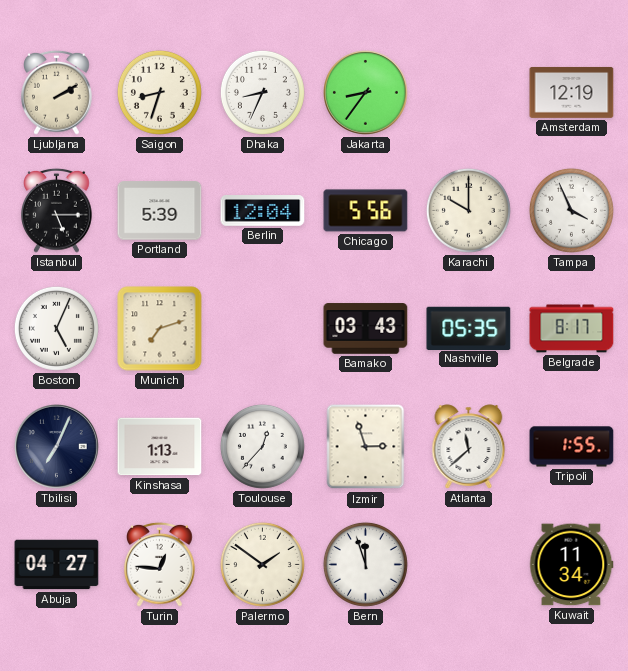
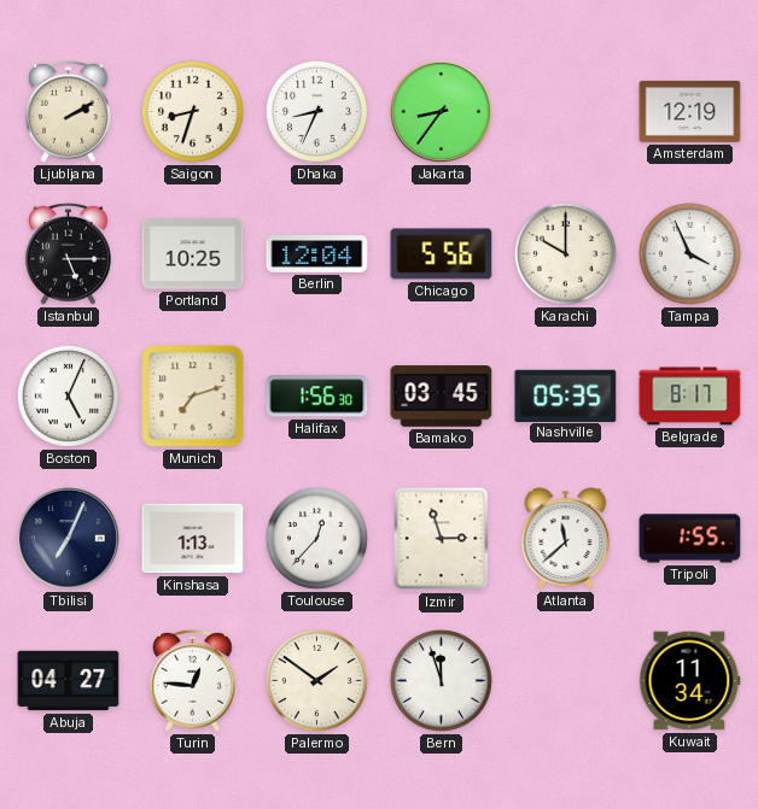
Portland: 5:39 -> 10:25 (193, 254)
Halifax: none -> 1:56 (317, 397)
Bamako: 03:43 -> 03:45 (442, 397)
